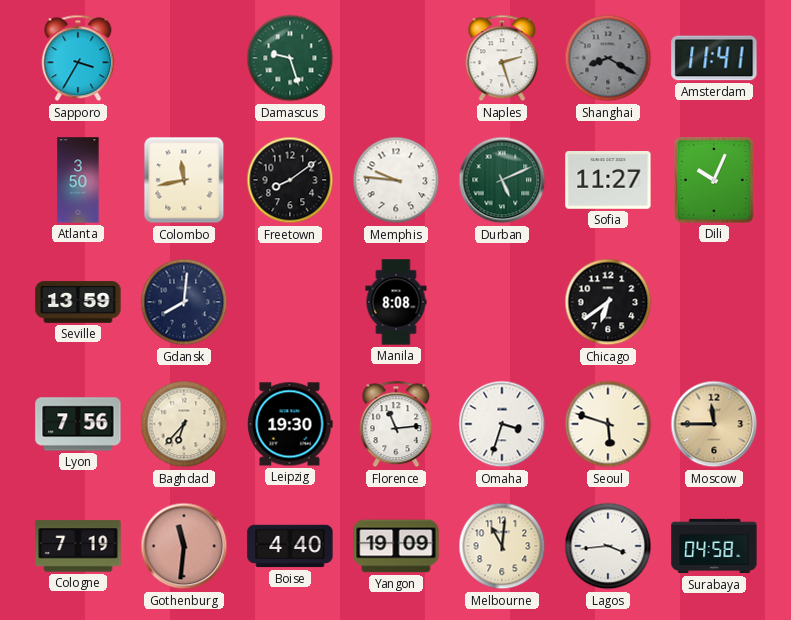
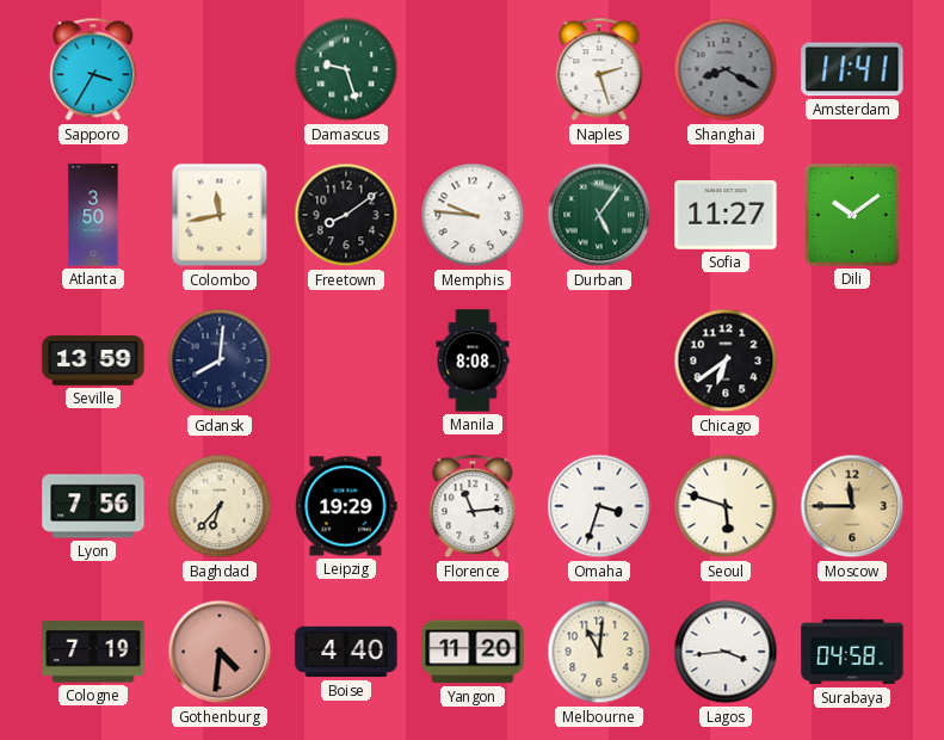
Durban: 5:11 -> 5:06 (599, 215)
Dili: 10:04 -> 10:09 (852, 215)
Leipzig: 19:30 -> 19:29 (346, 506)
Gothenburg: 11:31 -> 4:31 (220, 652)
Yangon: 19:09 -> 11:20 (473, 652)
